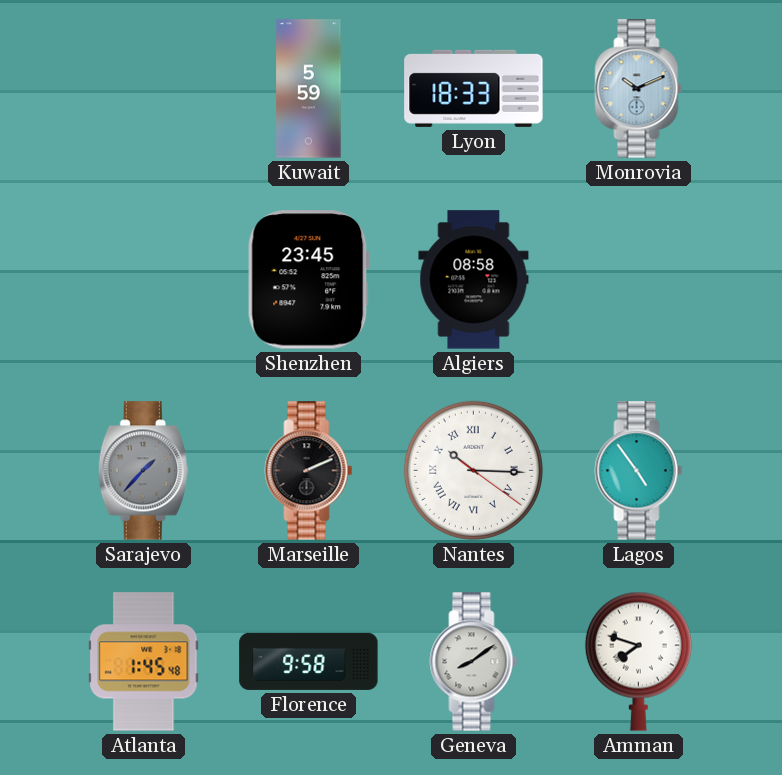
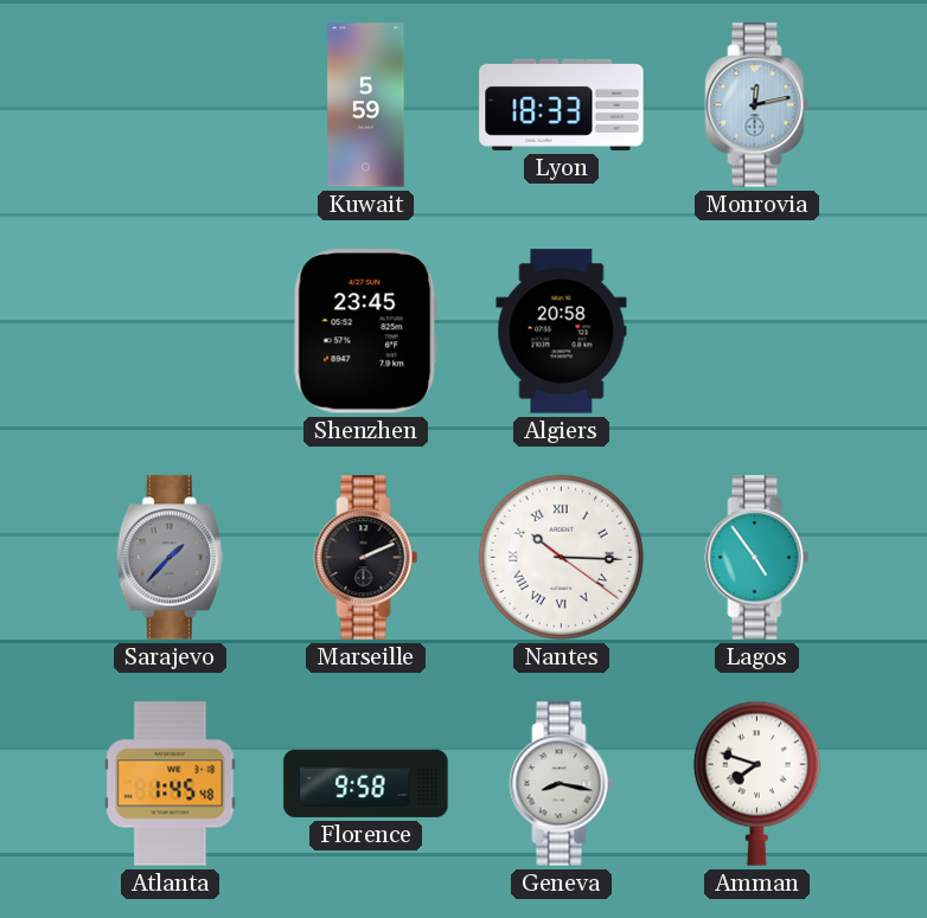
Monrovia: 10:11 -> 12:13 (757, 105)
Algiers: 08:58 -> 20:58 (562, 332)
Geneva: 8:09 -> 8:17 (562, 784)
